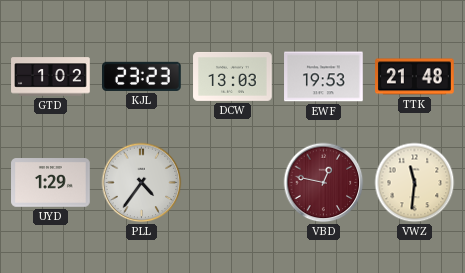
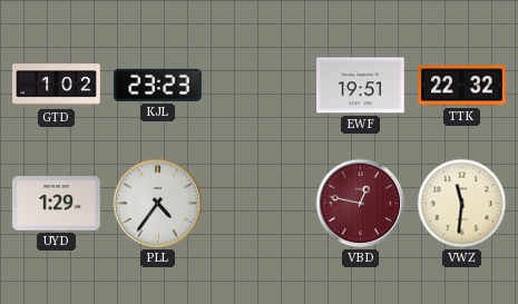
DCW: 13:03 -> none (233, 76)
EWF: 19:53 -> 19:51 (361, 86)
TTK: 21:48 -> 22:32 (462, 86)
